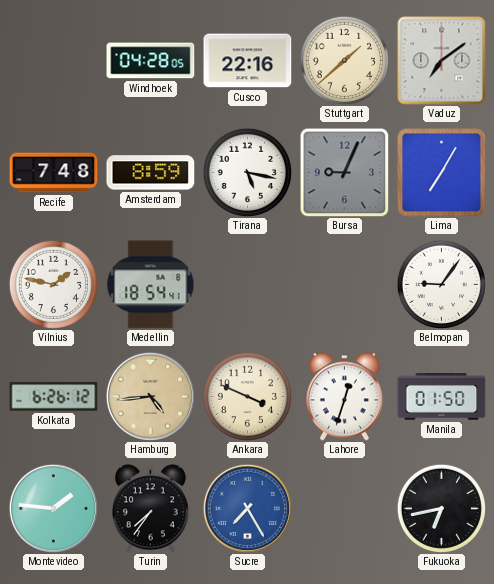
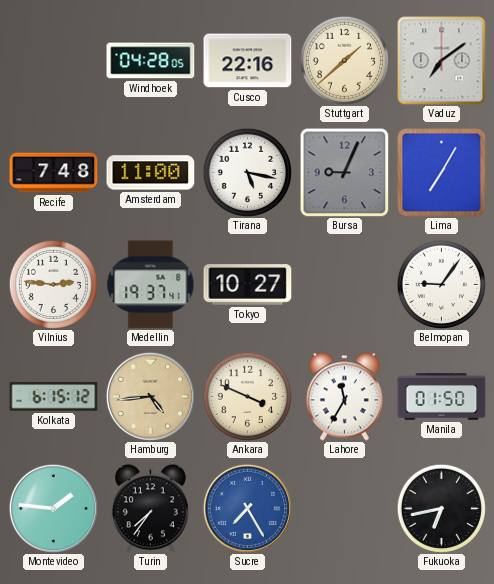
Amsterdam: 8:59 -> 11:00 (151, 173)
Vilnius: 1:47 -> 2:46 (53, 284)
Medellin: 18:54 -> 19:37 (151, 285)
Tokyo: none -> 10:27 (248, 285)
Kolkata: 6:26 -> 6:15 (54, 397)
Lahore: 12:33 -> 11:35 (344, 397)
